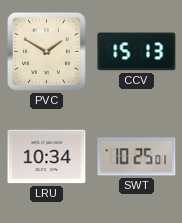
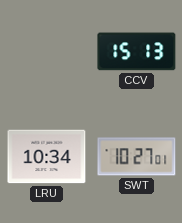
PVC: 1:50 -> none (46, 51)
SWT: 10:25 -> 10:27 (137, 157)
